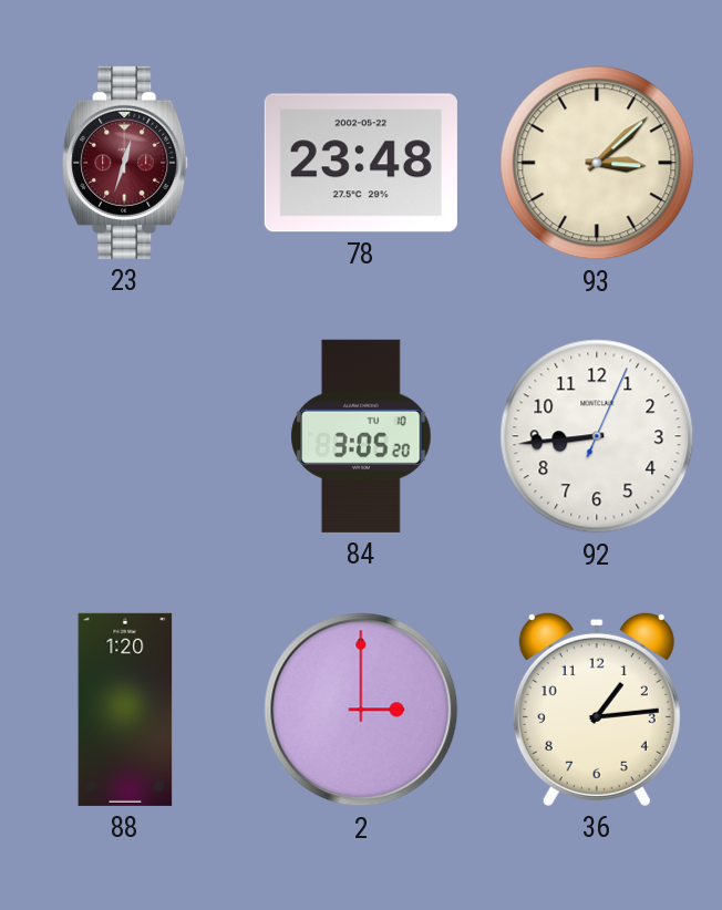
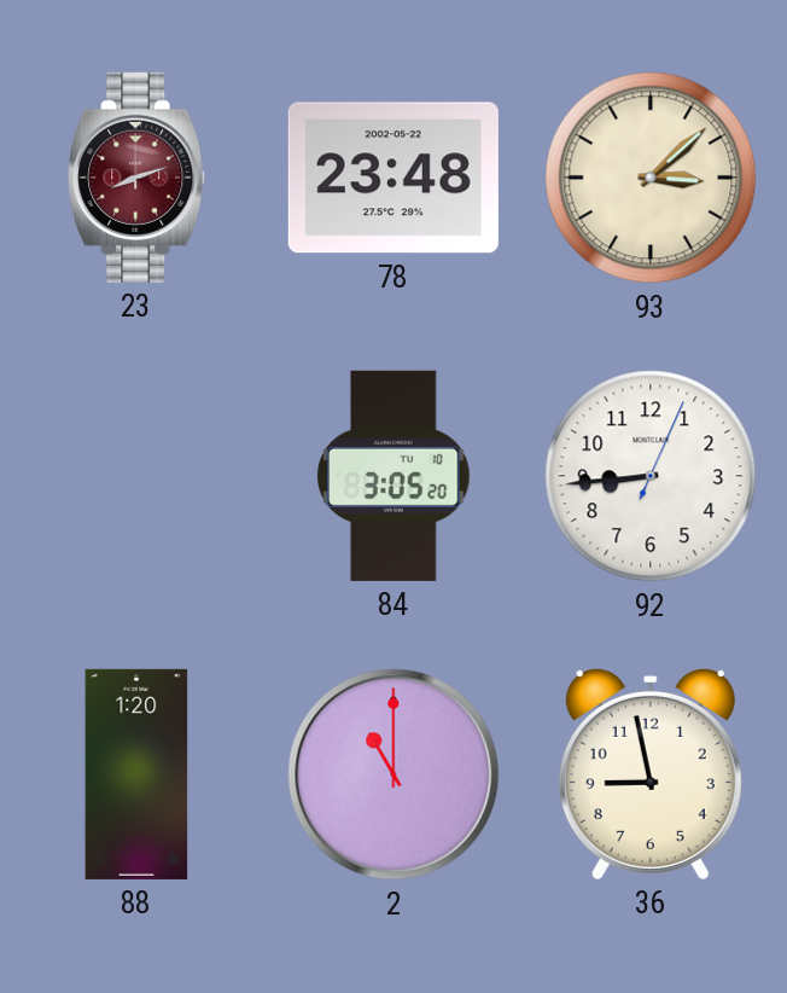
23: 12:33 -> 8:12 (138, 178)
2: 3:00 -> 11:00 (393, 774)
36: 1:14 -> 8:58 (651, 773)
